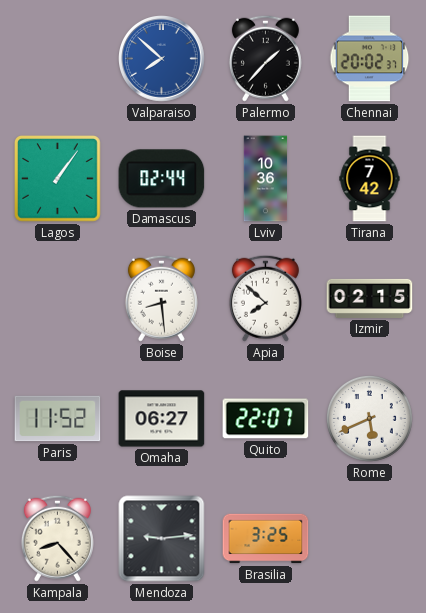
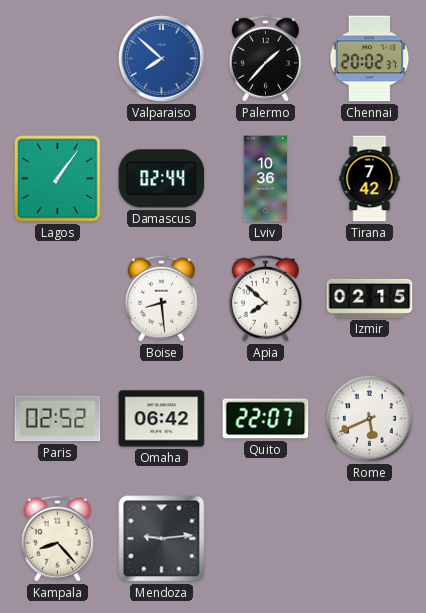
Paris: 11:52 -> 02:52 (58, 419)
Omaha: 06:27 -> 06:42 (162, 419)
Brasilia: 3:25 -> none (266, 539)
